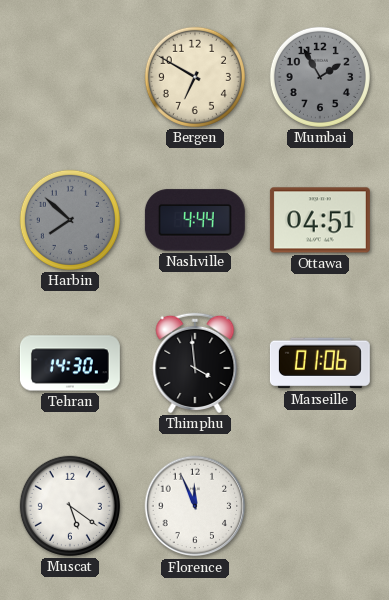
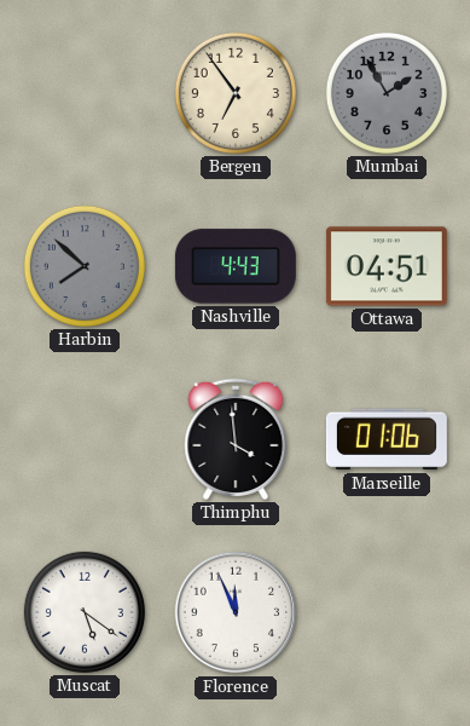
Bergen: 6:50 -> 6:54 (236, 93)
Nashville: 4:44 -> 4:43 (236, 266)
Tehran: 14:30 -> none (70, 363)
